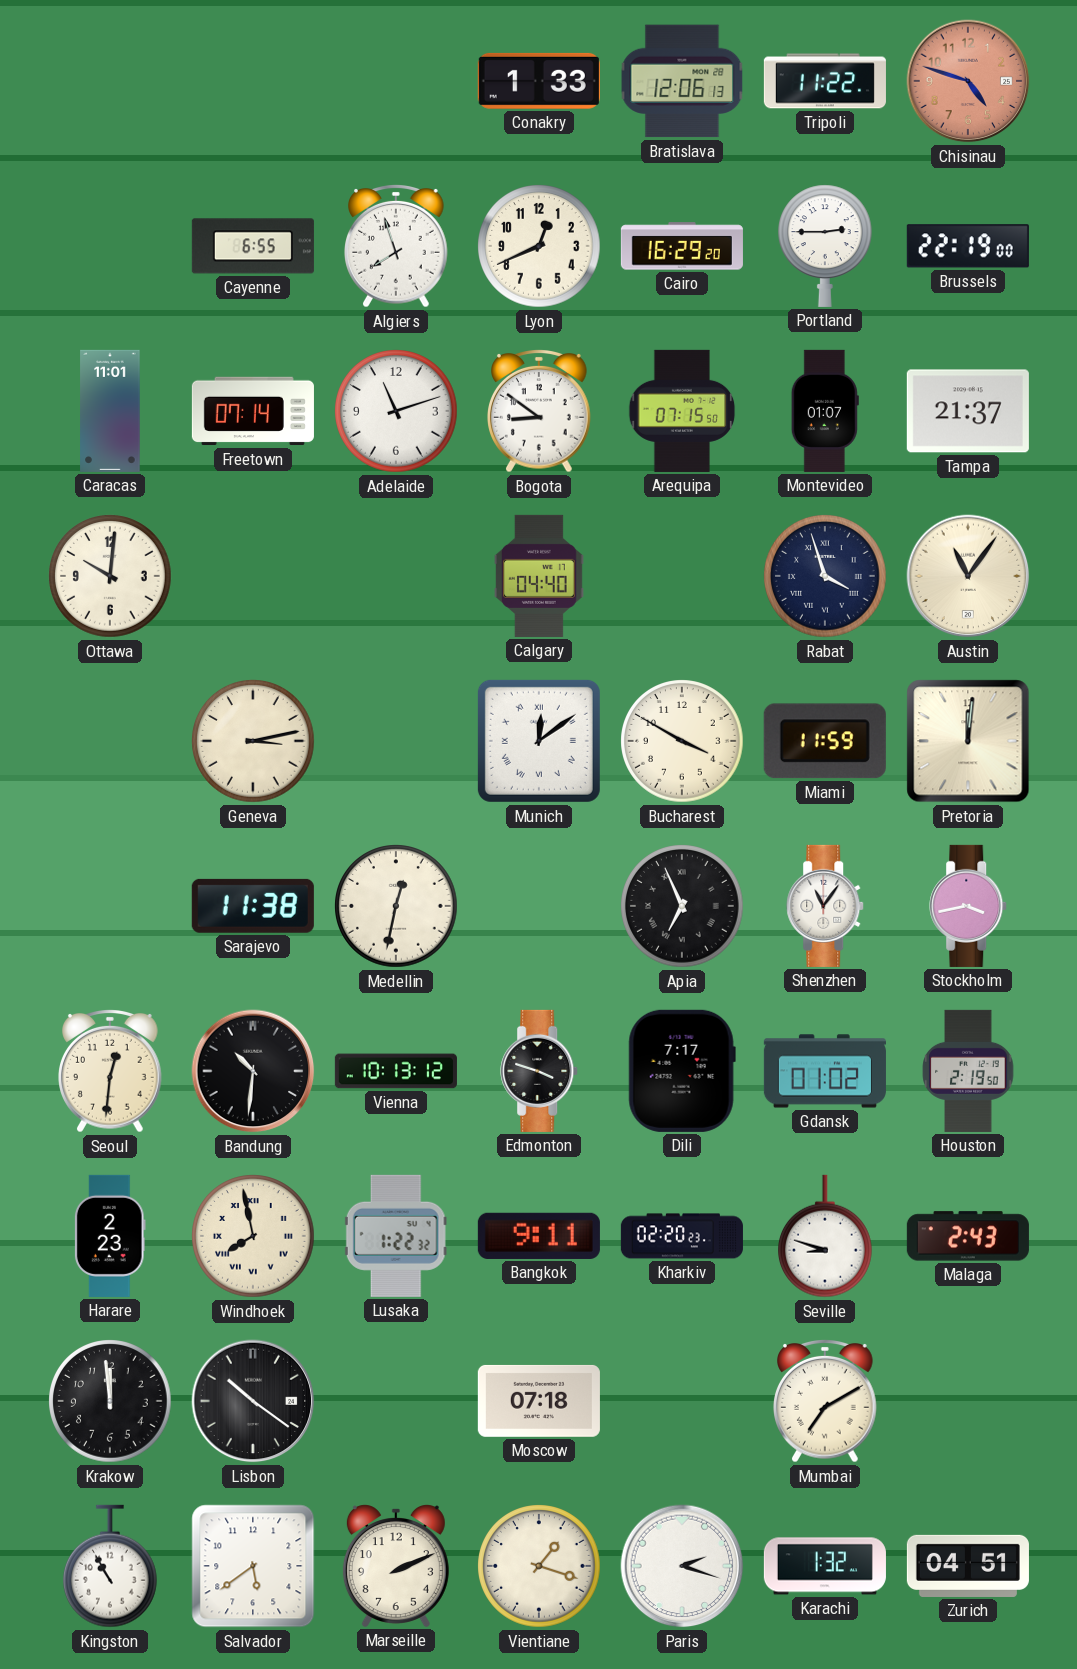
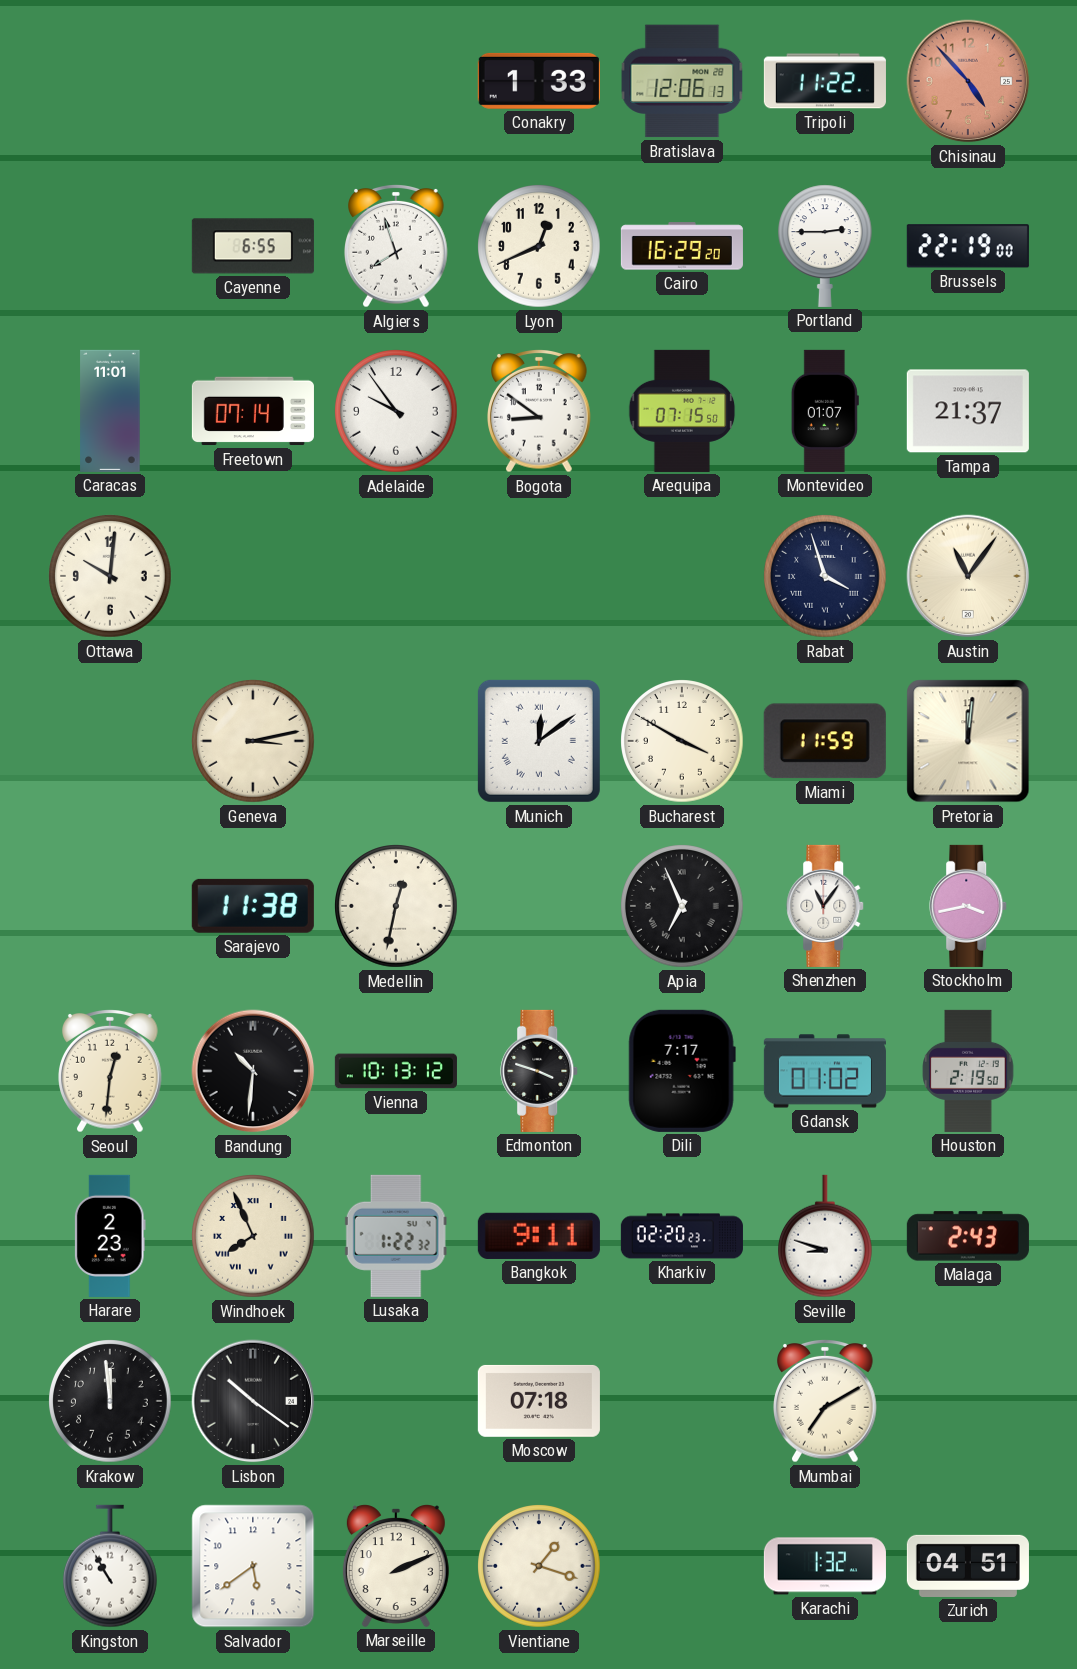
Chisinau: 4:48 -> 4:53 (968, 81)
Adelaide: 11:12 -> 9:54 (396, 411)
Calgary: 04:40 -> none (539, 576)
Windhoek: 7:58 -> 7:56 (253, 1236)
Paris: 2:18 -> none (682, 1566)
